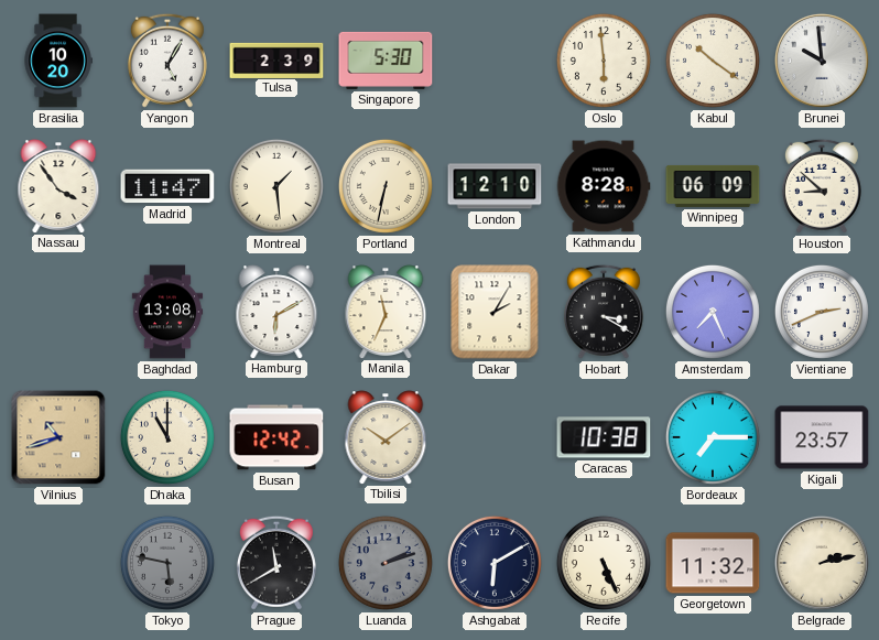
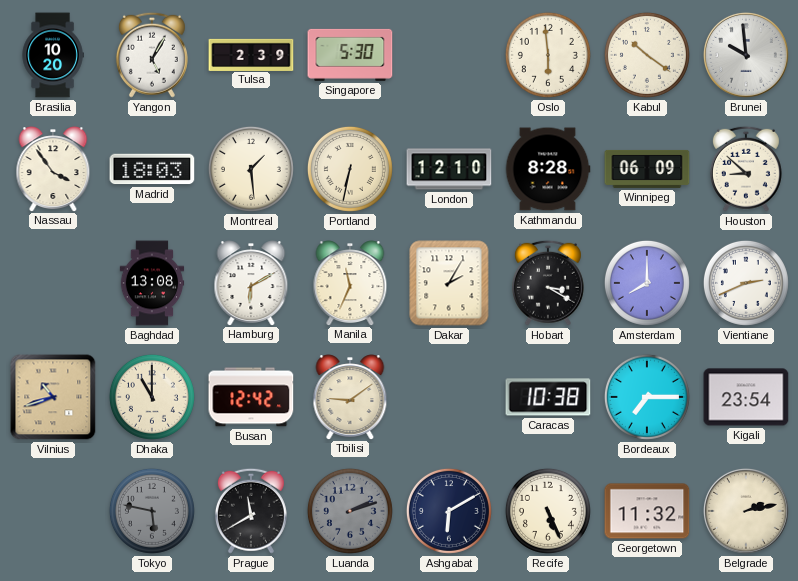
Madrid: 11:47 -> 18:03 (152, 169)
Amsterdam: 7:26 -> 8:00 (647, 283)
Tbilisi: 10:09 -> 9:09 (350, 397)
Kigali: 23:57 -> 23:54 (746, 397)
